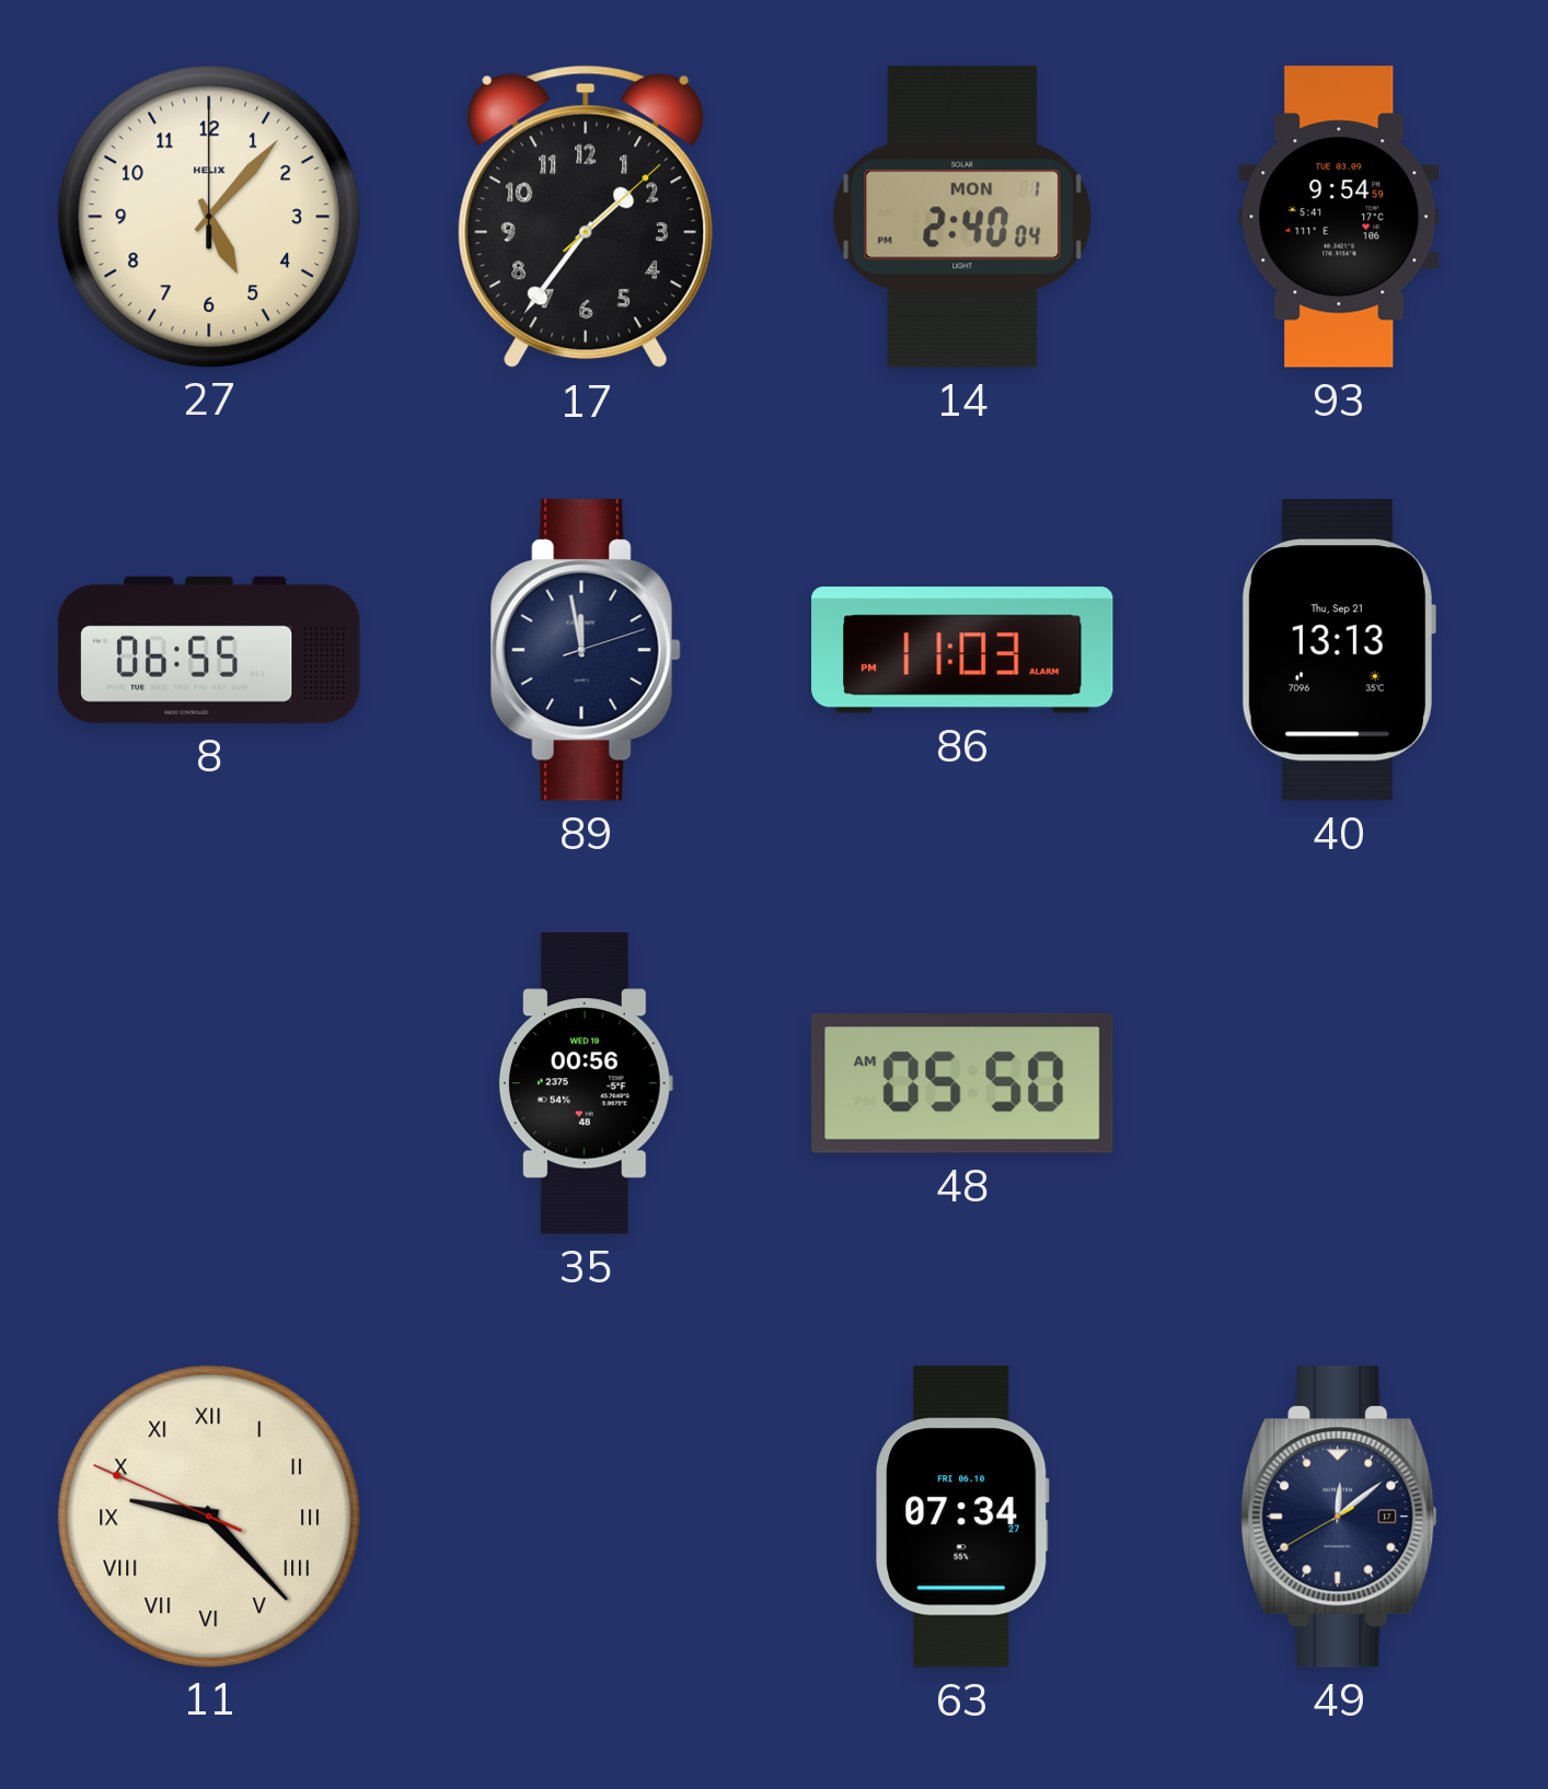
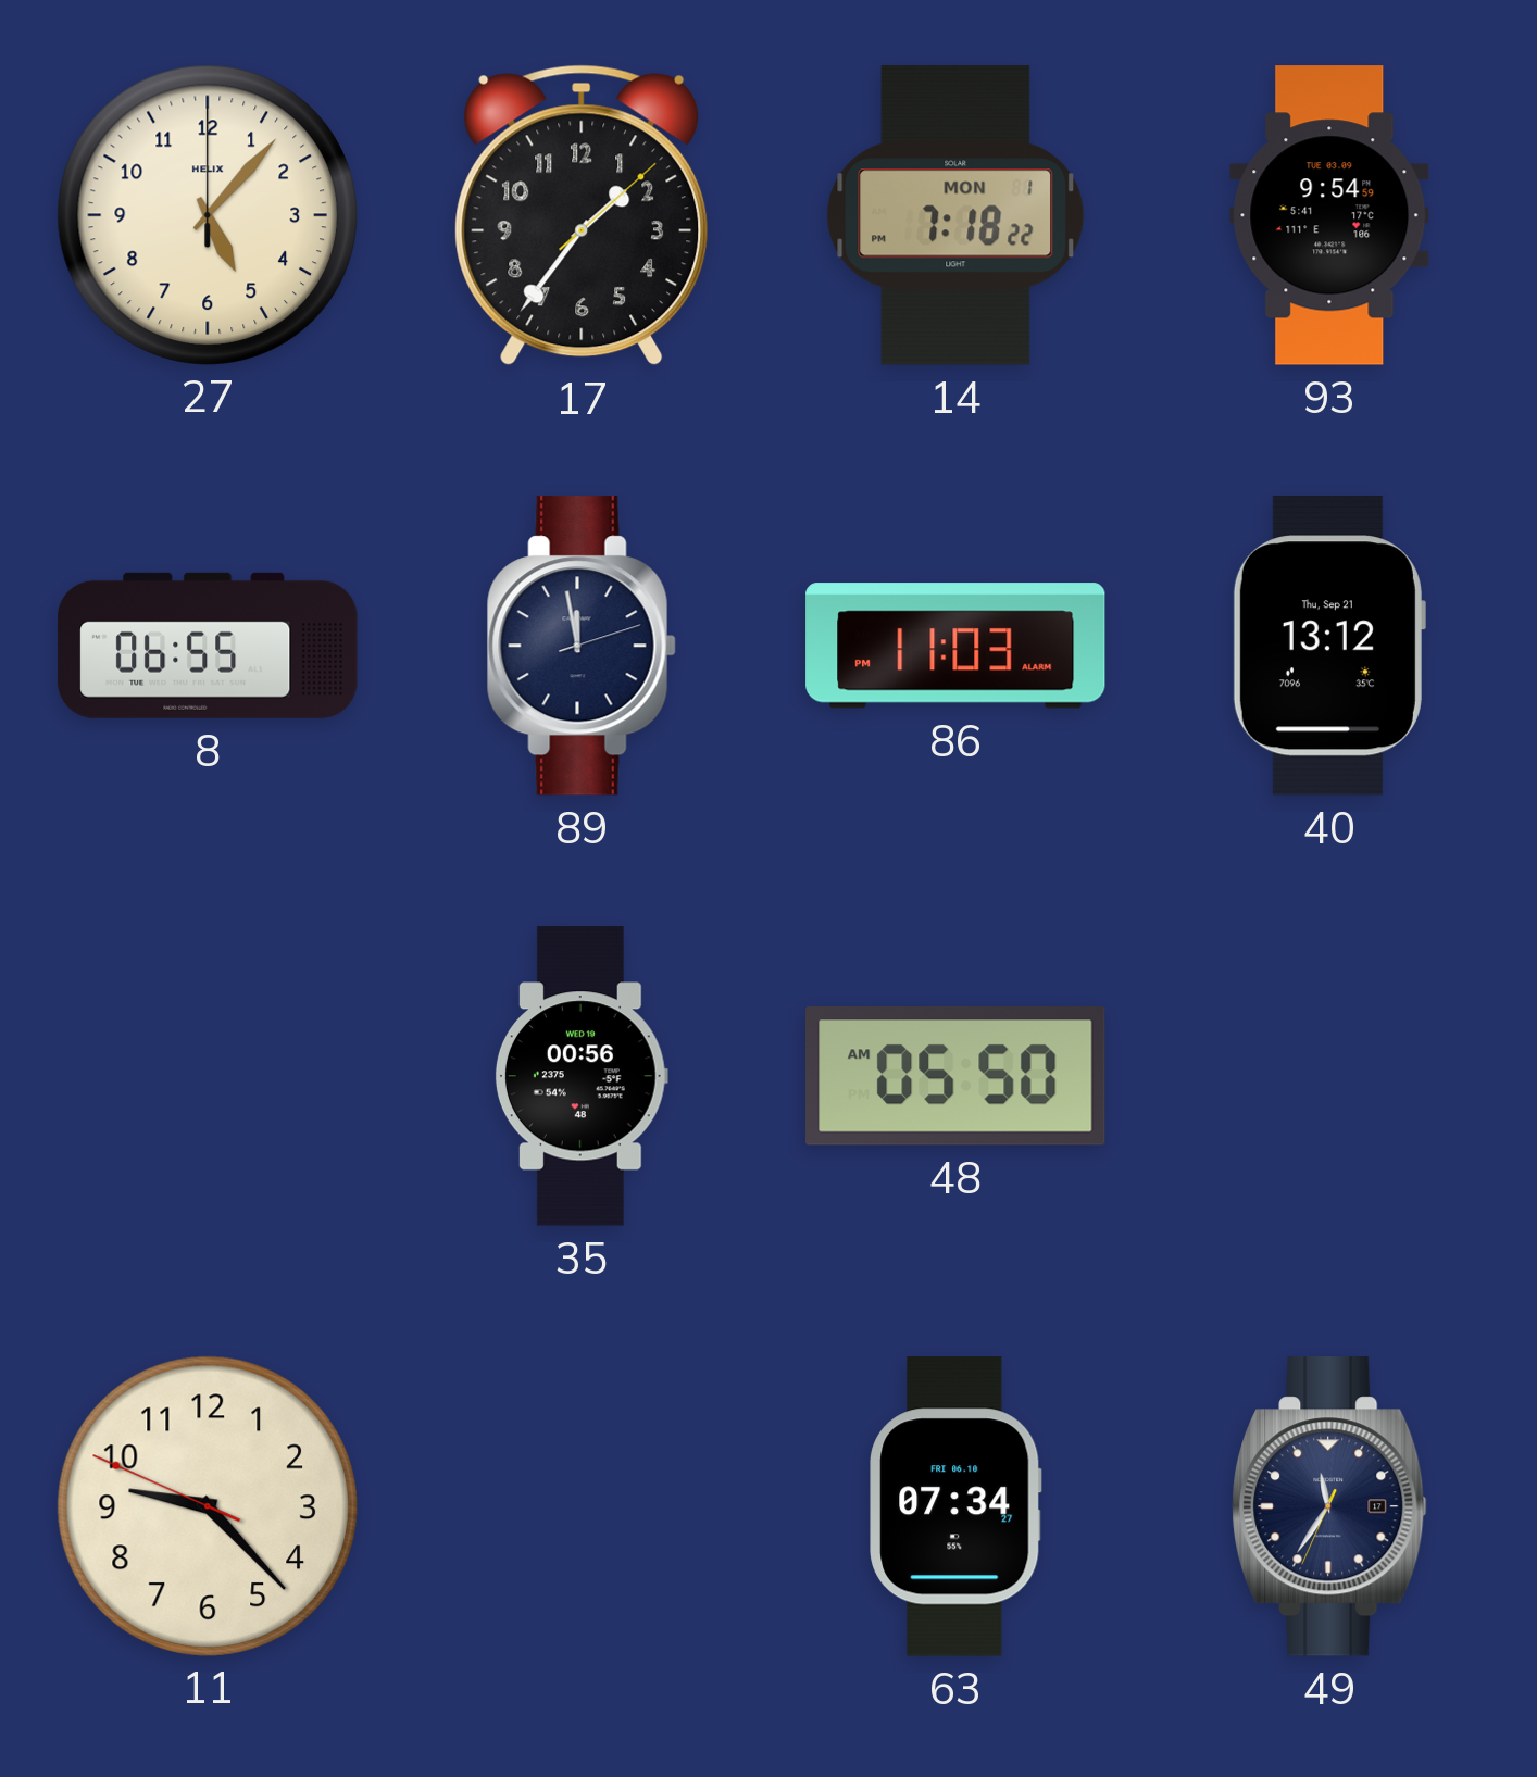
14: 2:40 -> 7:18 (955, 215)
40: 13:13 -> 13:12 (1328, 646)
11 numerals: Roman -> Arabic (207, 1505)
49: 12:08 -> 11:35 (1329, 1506)
